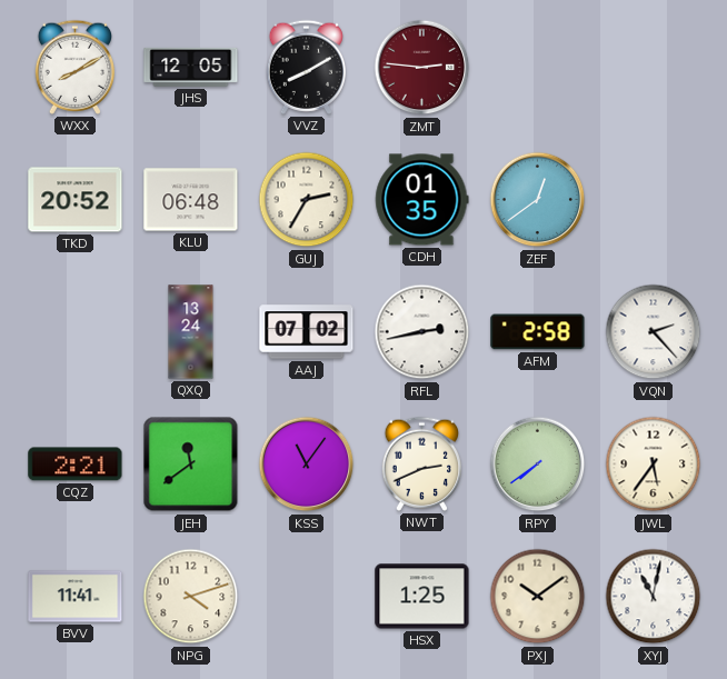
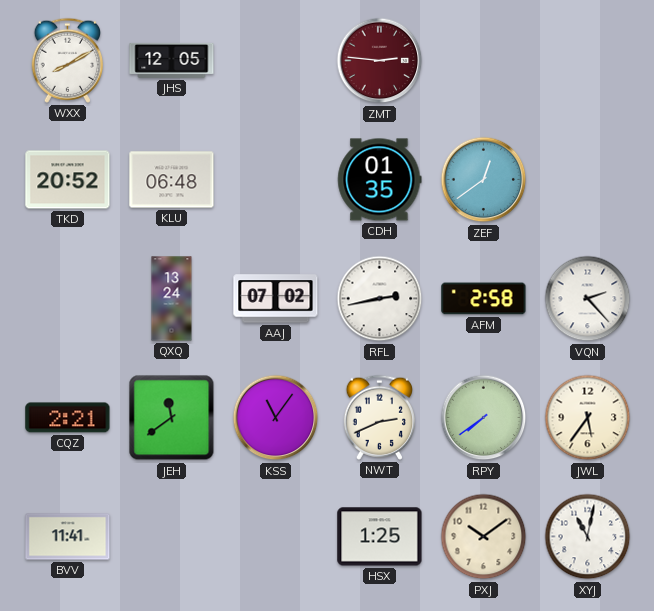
VVZ: 8:10 -> none (306, 67)
GUJ: 2:35 -> none (307, 200)
NPG: 4:12 -> none (191, 597)
